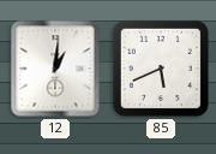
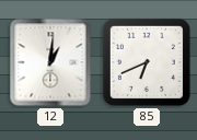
85: 5:41 -> 6:41 (147, 62)
